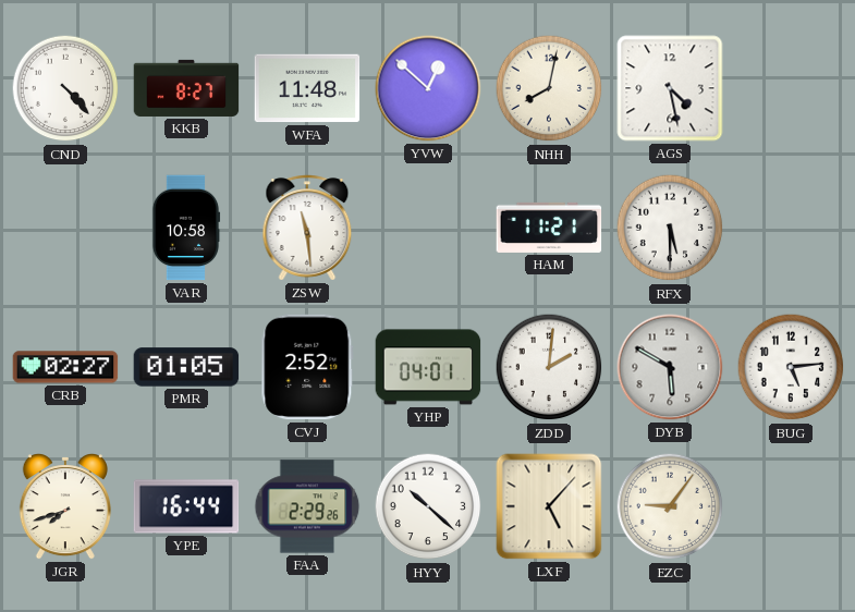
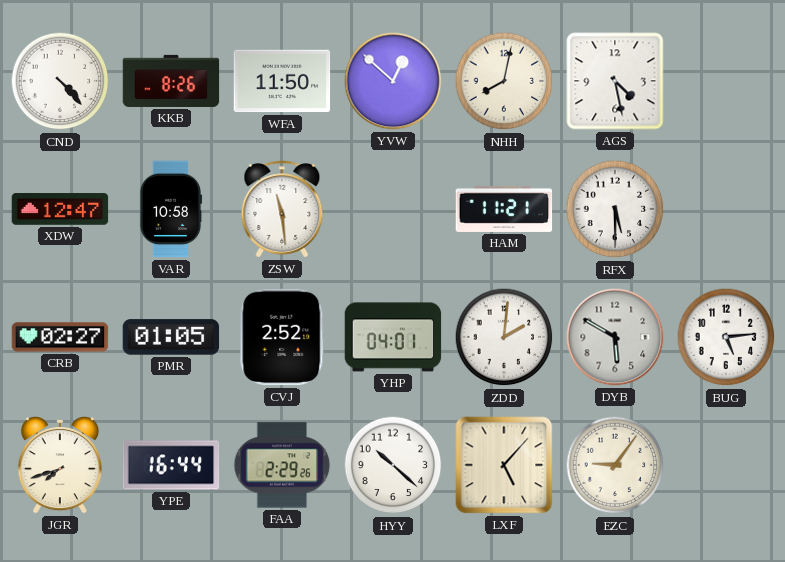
KKB: 8:27 -> 8:26 (171, 81)
WFA: 11:48 -> 11:50 (282, 81)
XDW: none -> 12:47 (60, 209)
